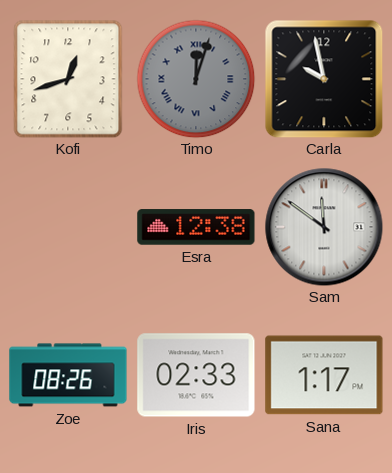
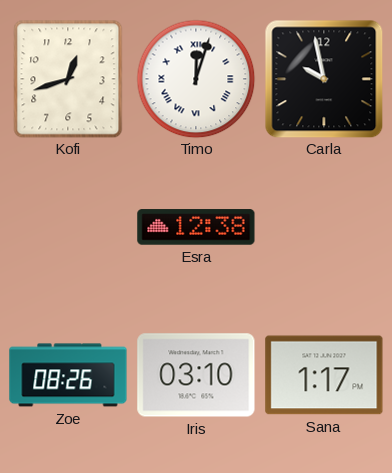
Timo dial: grey -> white (196, 79)
Sam: 11:51 -> none (324, 227)
Iris: 02:33 -> 03:10 (196, 375)
